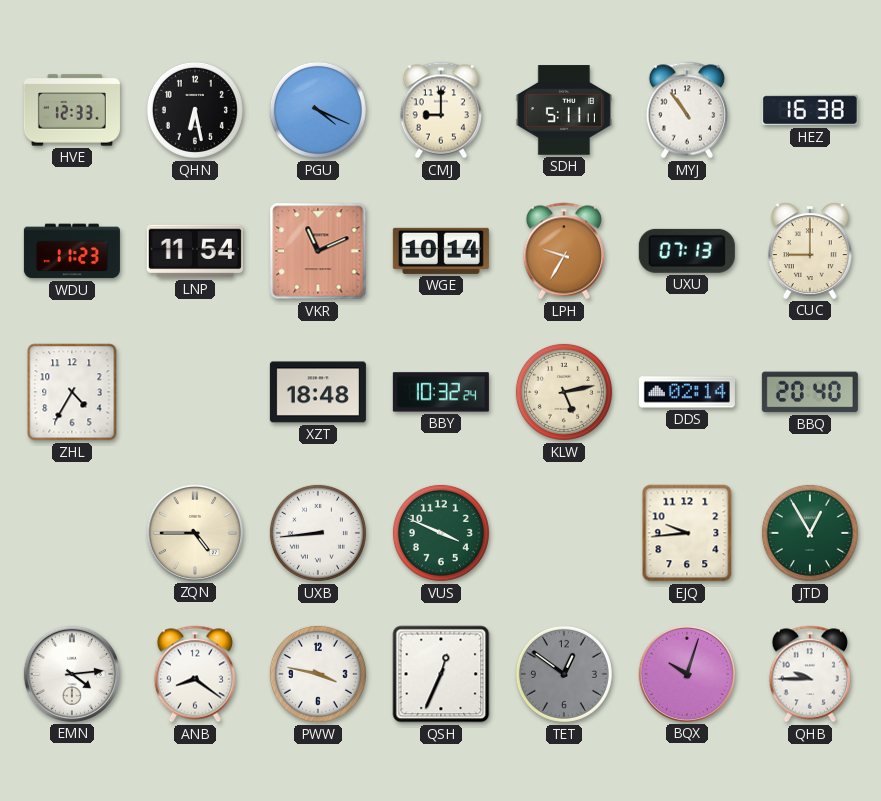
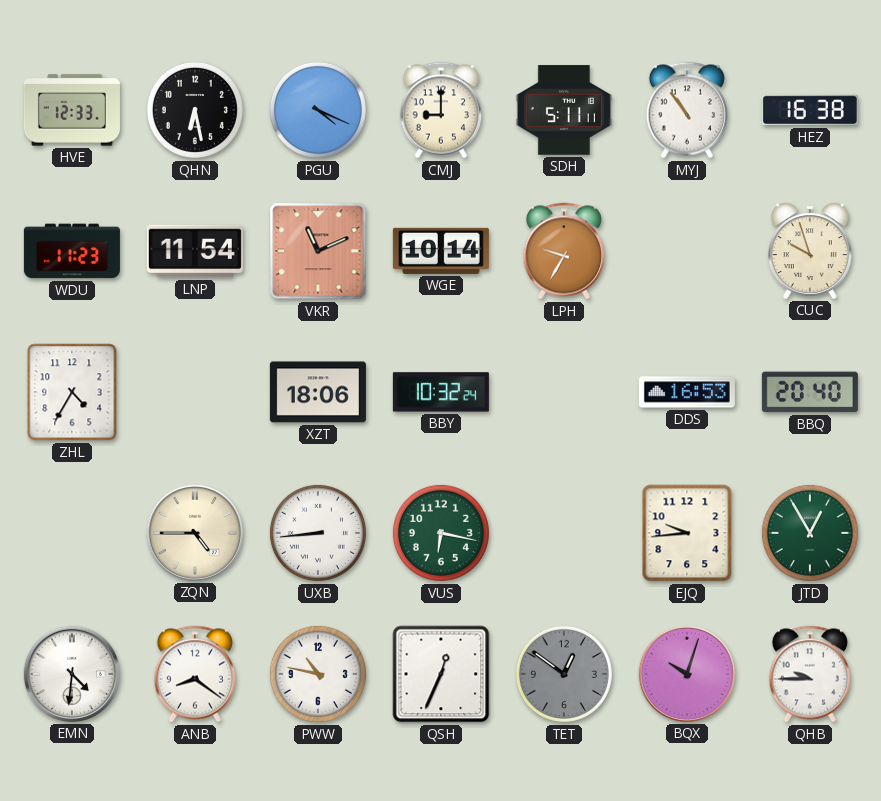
UXU: 07:13 -> none (687, 251)
CUC: 9:00 -> 9:57 (810, 251)
XZT: 18:48 -> 18:06 (318, 392)
KLW: 5:13 -> none (564, 392)
DDS: 02:14 -> 16:53 (687, 392)
VUS: 3:49 -> 6:17 (441, 533)
EMN: 4:14 -> 4:31 (72, 674)
PWW: 3:47 -> 10:47 (318, 674)
